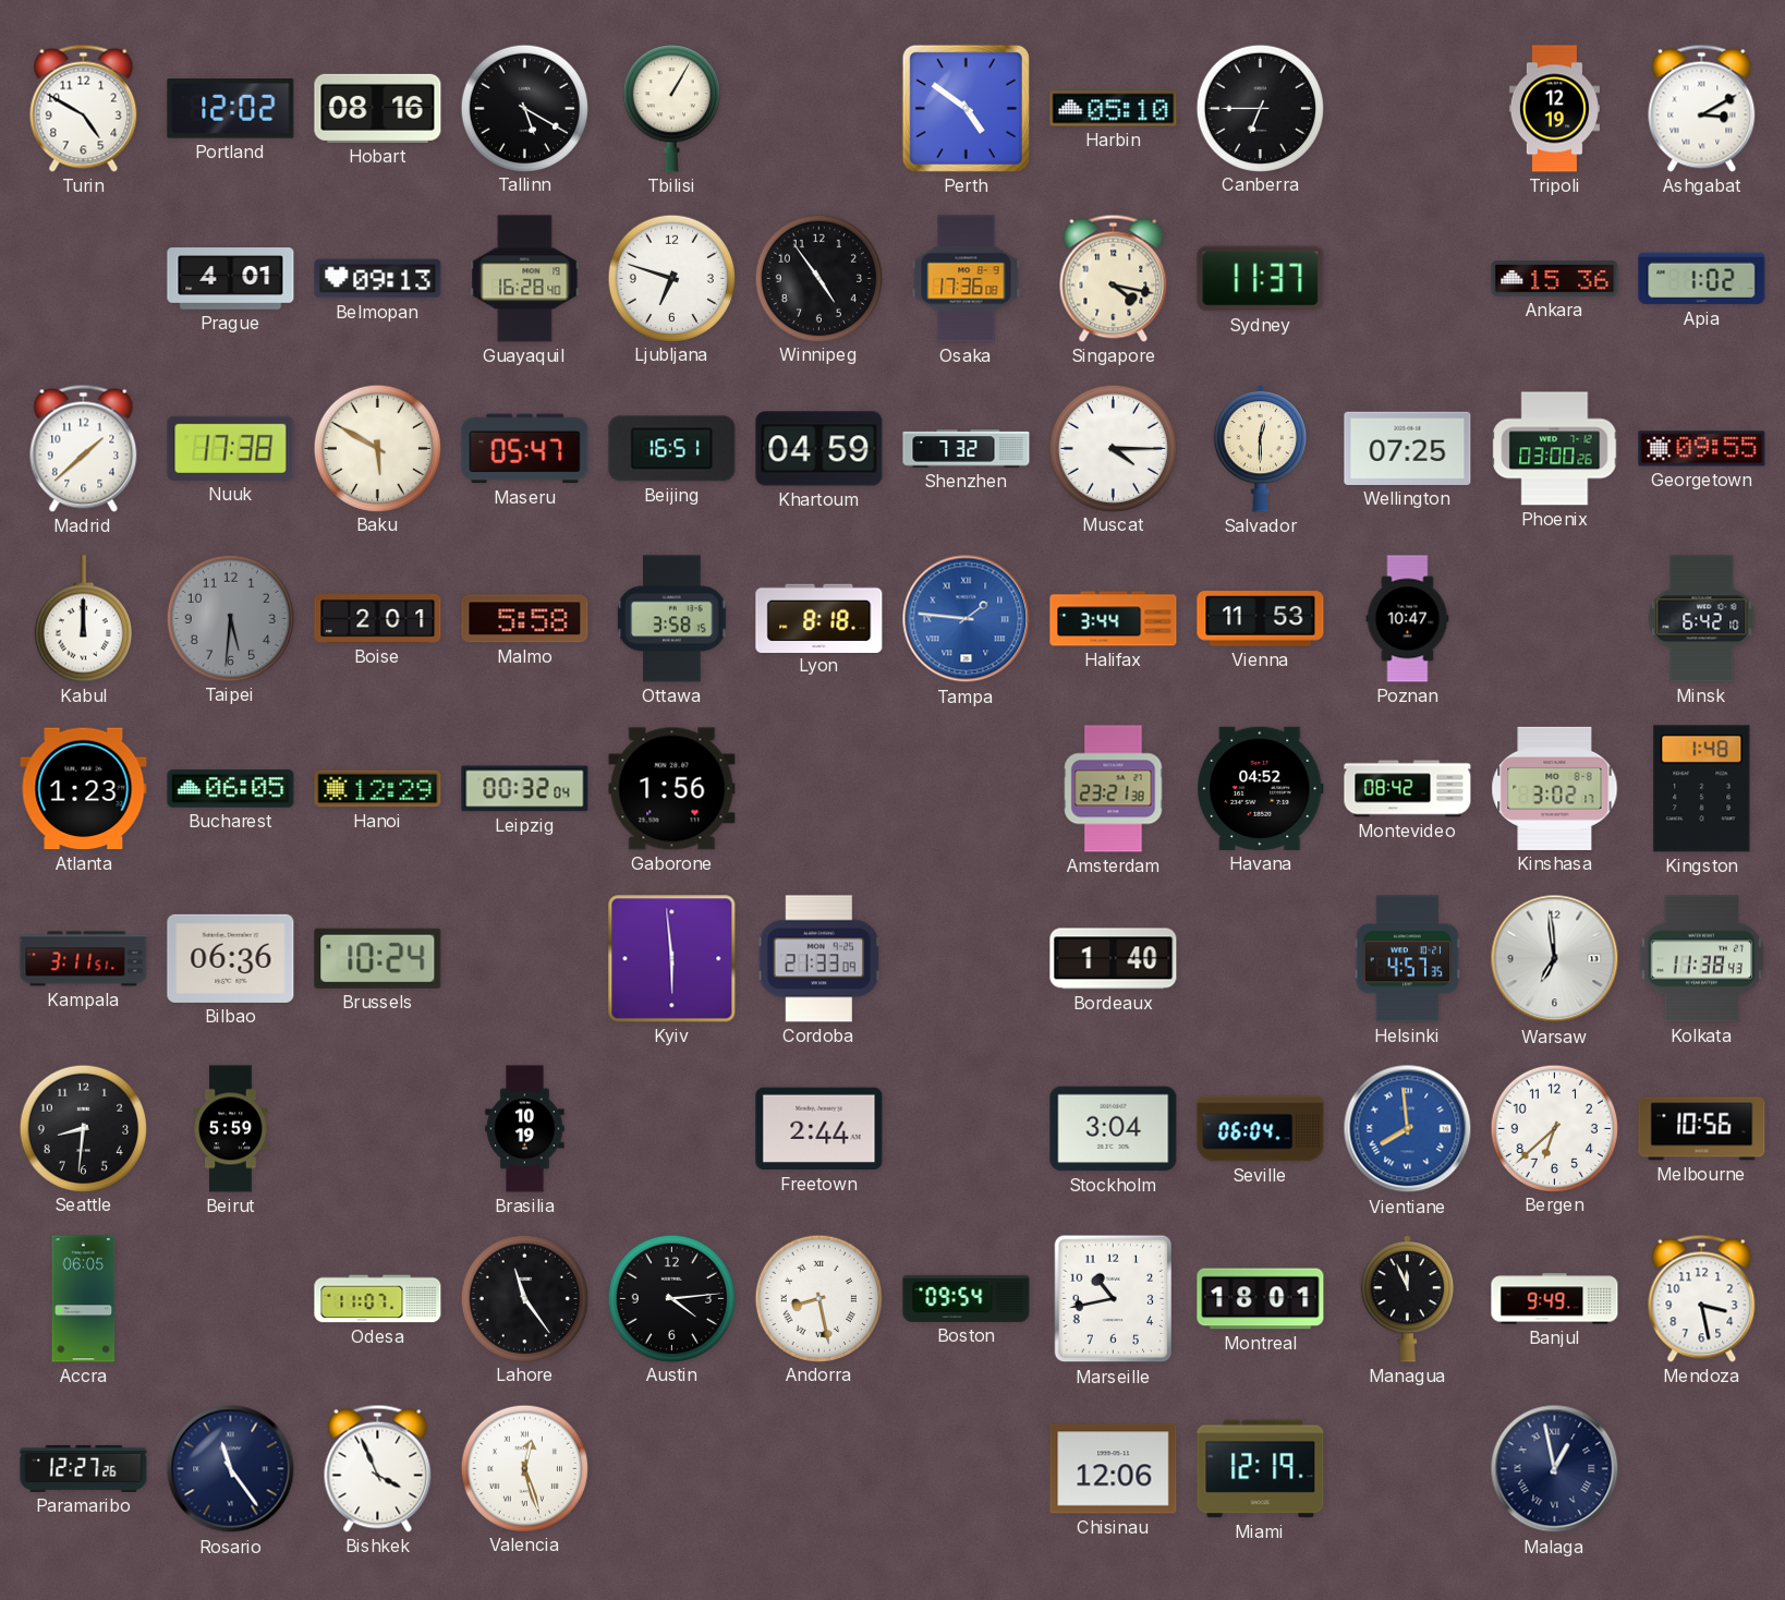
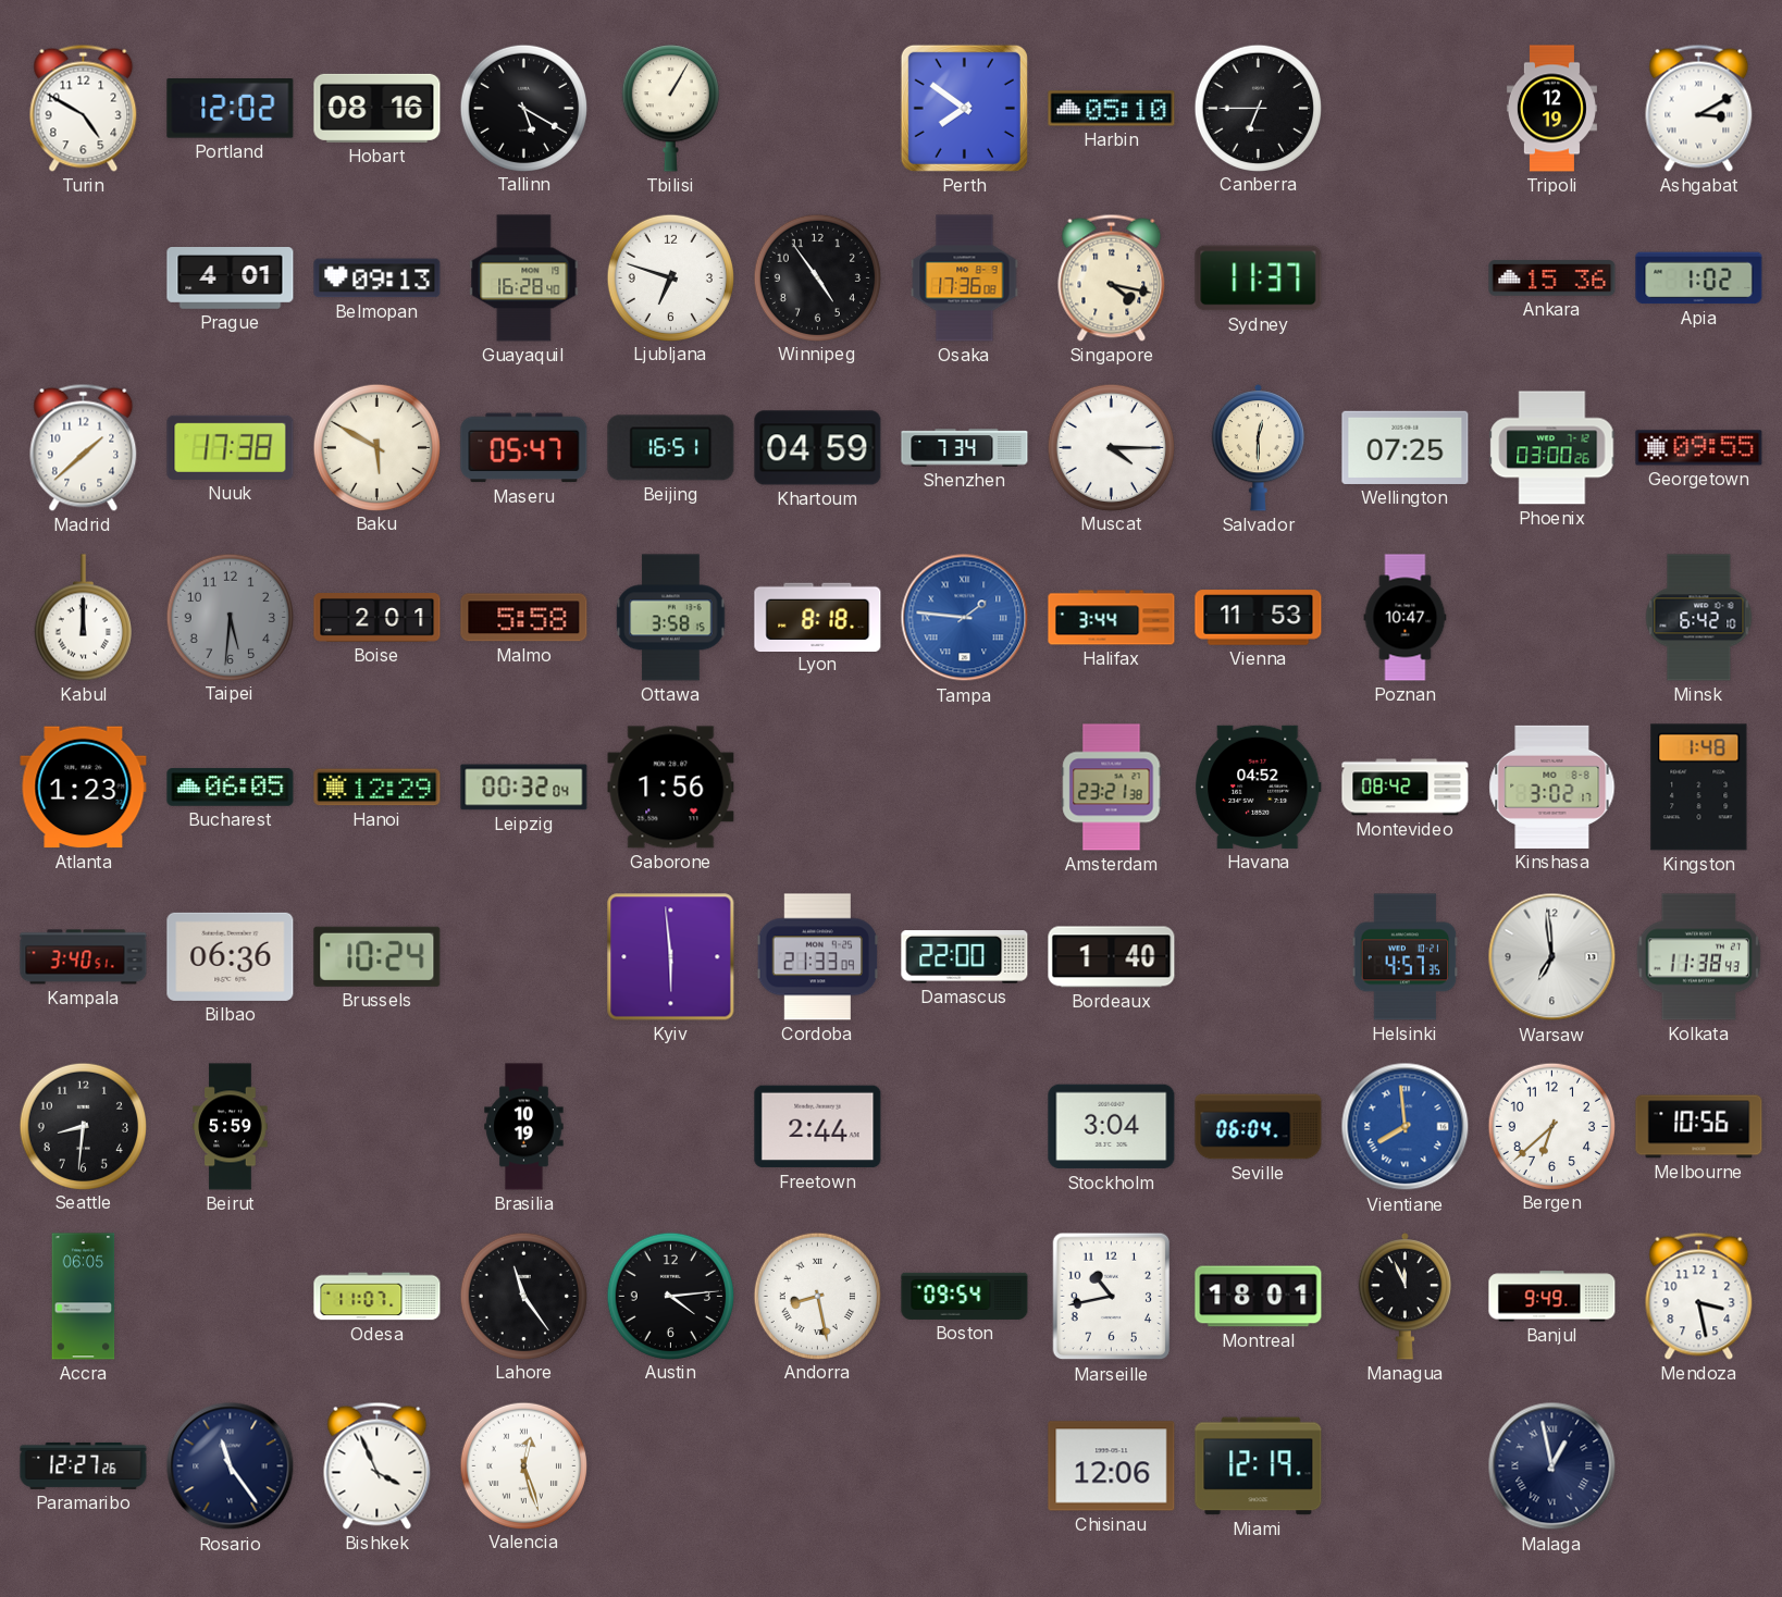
Perth: 4:51 -> 7:51 (964, 108)
Shenzhen: 7:32 -> 7:34 (965, 448)
Kampala: 3:11 -> 3:40 (84, 957)
Damascus: none -> 22:00 (965, 957)
